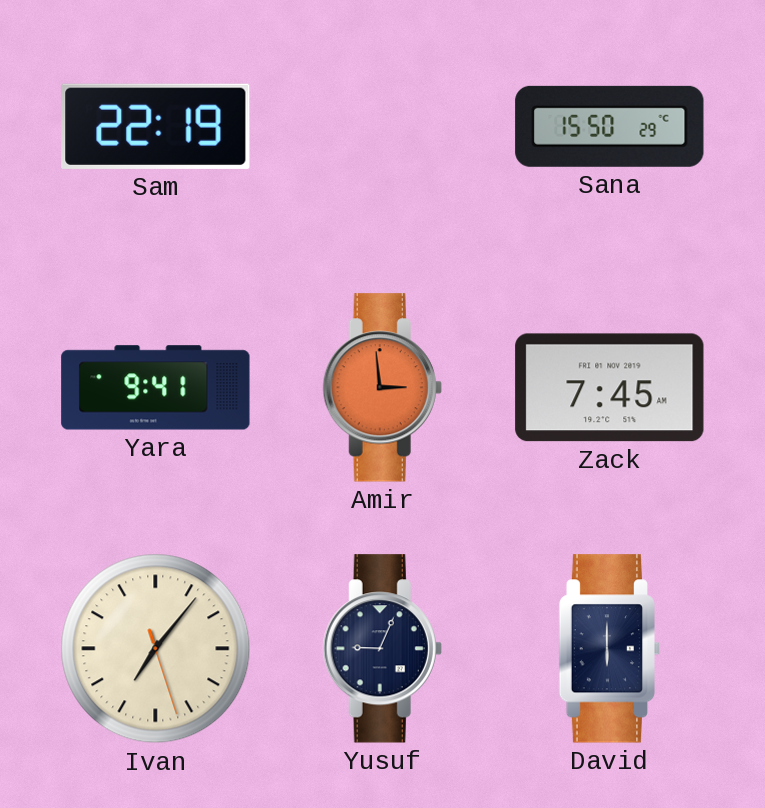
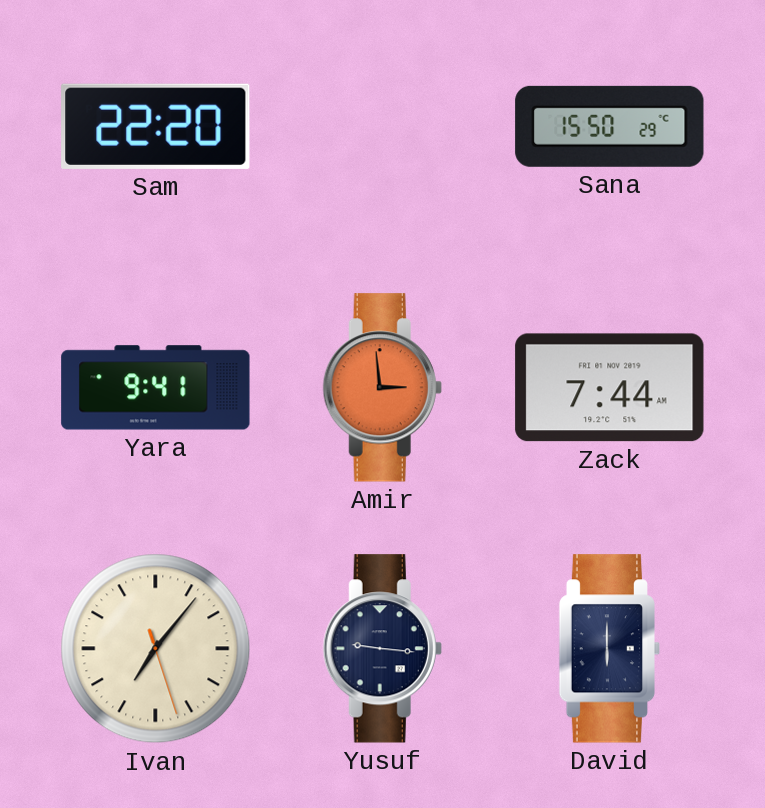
Sam: 22:19 -> 22:20 (156, 126)
Zack: 7:45 -> 7:44 (610, 388)
Yusuf: 9:04 -> 9:16 (382, 649)
